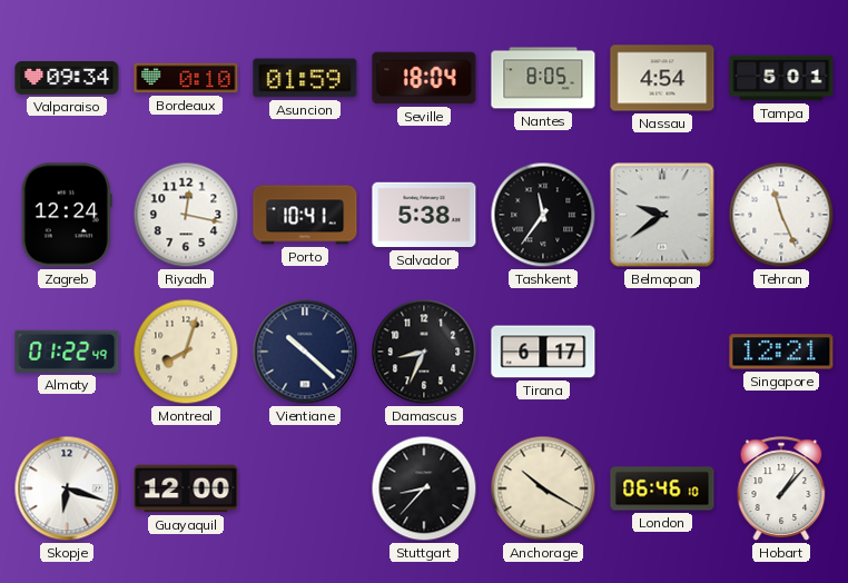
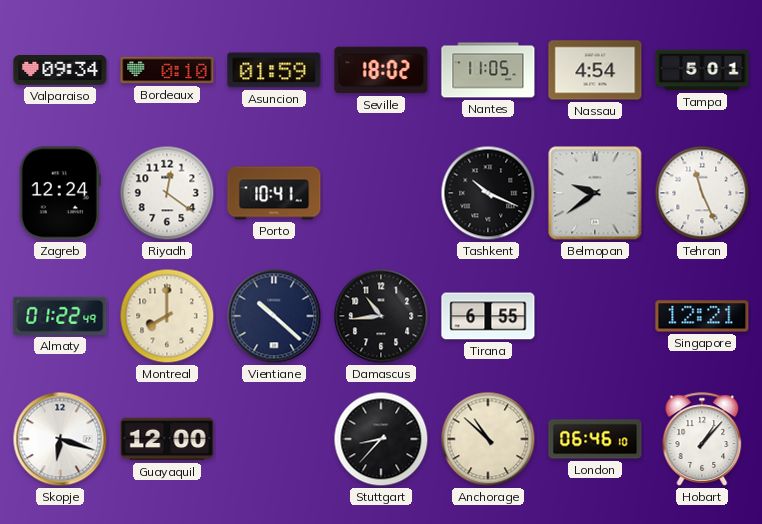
Seville: 18:04 -> 18:02 (381, 70)
Nantes: 8:05 -> 11:05 (488, 70)
Riyadh: 12:17 -> 12:21 (167, 193)
Salvador: 5:38 -> none (424, 215)
Tashkent: 11:36 -> 10:19 (488, 193)
Montreal: 8:03 -> 8:00 (167, 316)
Damascus: 8:34 -> 10:44 (381, 316)
Tirana: 6:17 -> 6:55 (488, 316)
Anchorage: 10:20 -> 10:52 (488, 439)
